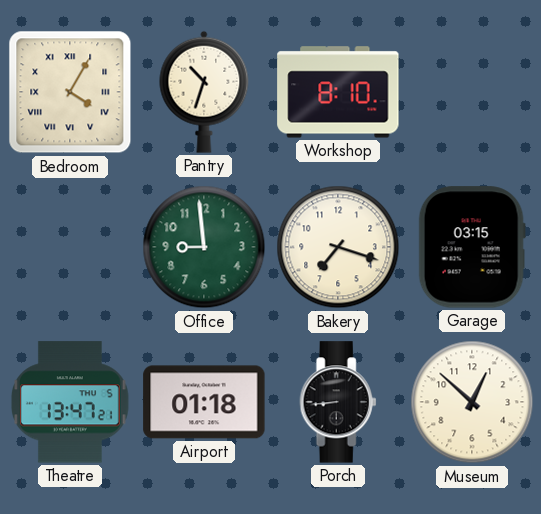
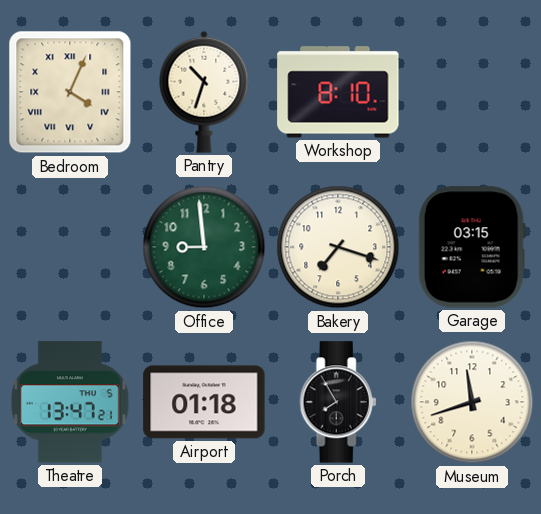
Bedroom: 4:05 -> 4:04 (70, 92)
Porch: 8:44 -> 7:55 (338, 402)
Museum: 12:52 -> 11:42 (472, 402)
